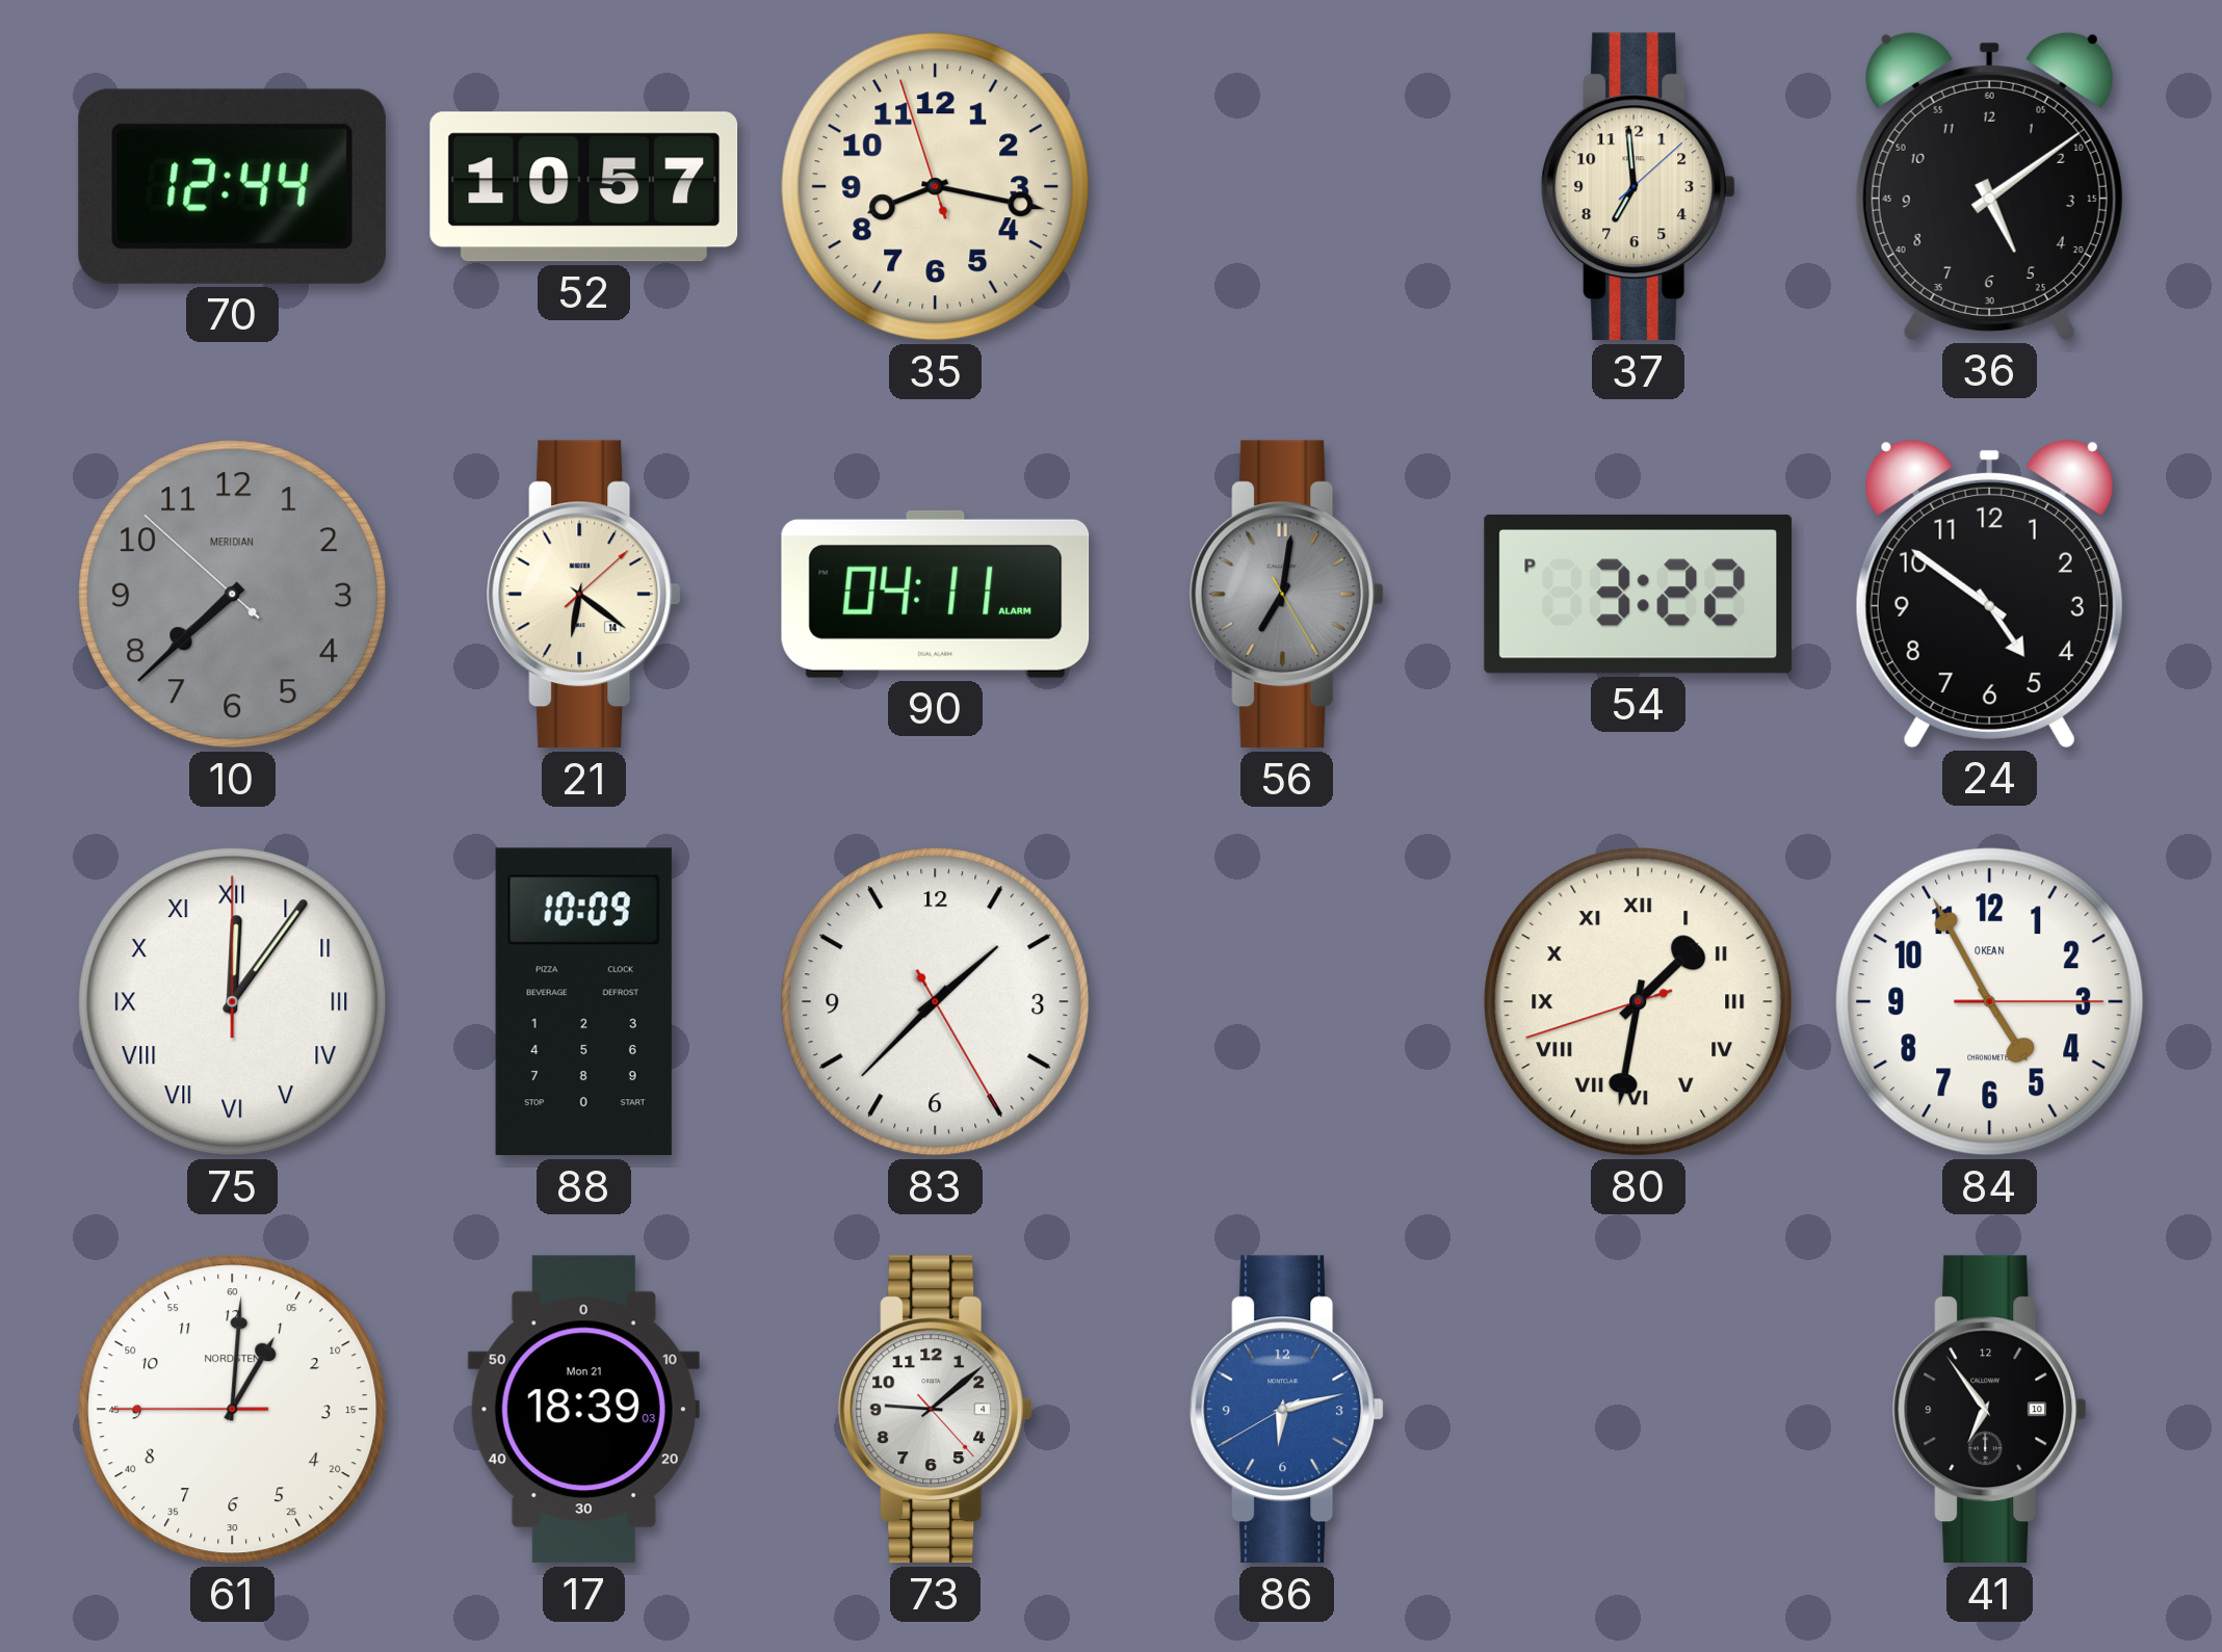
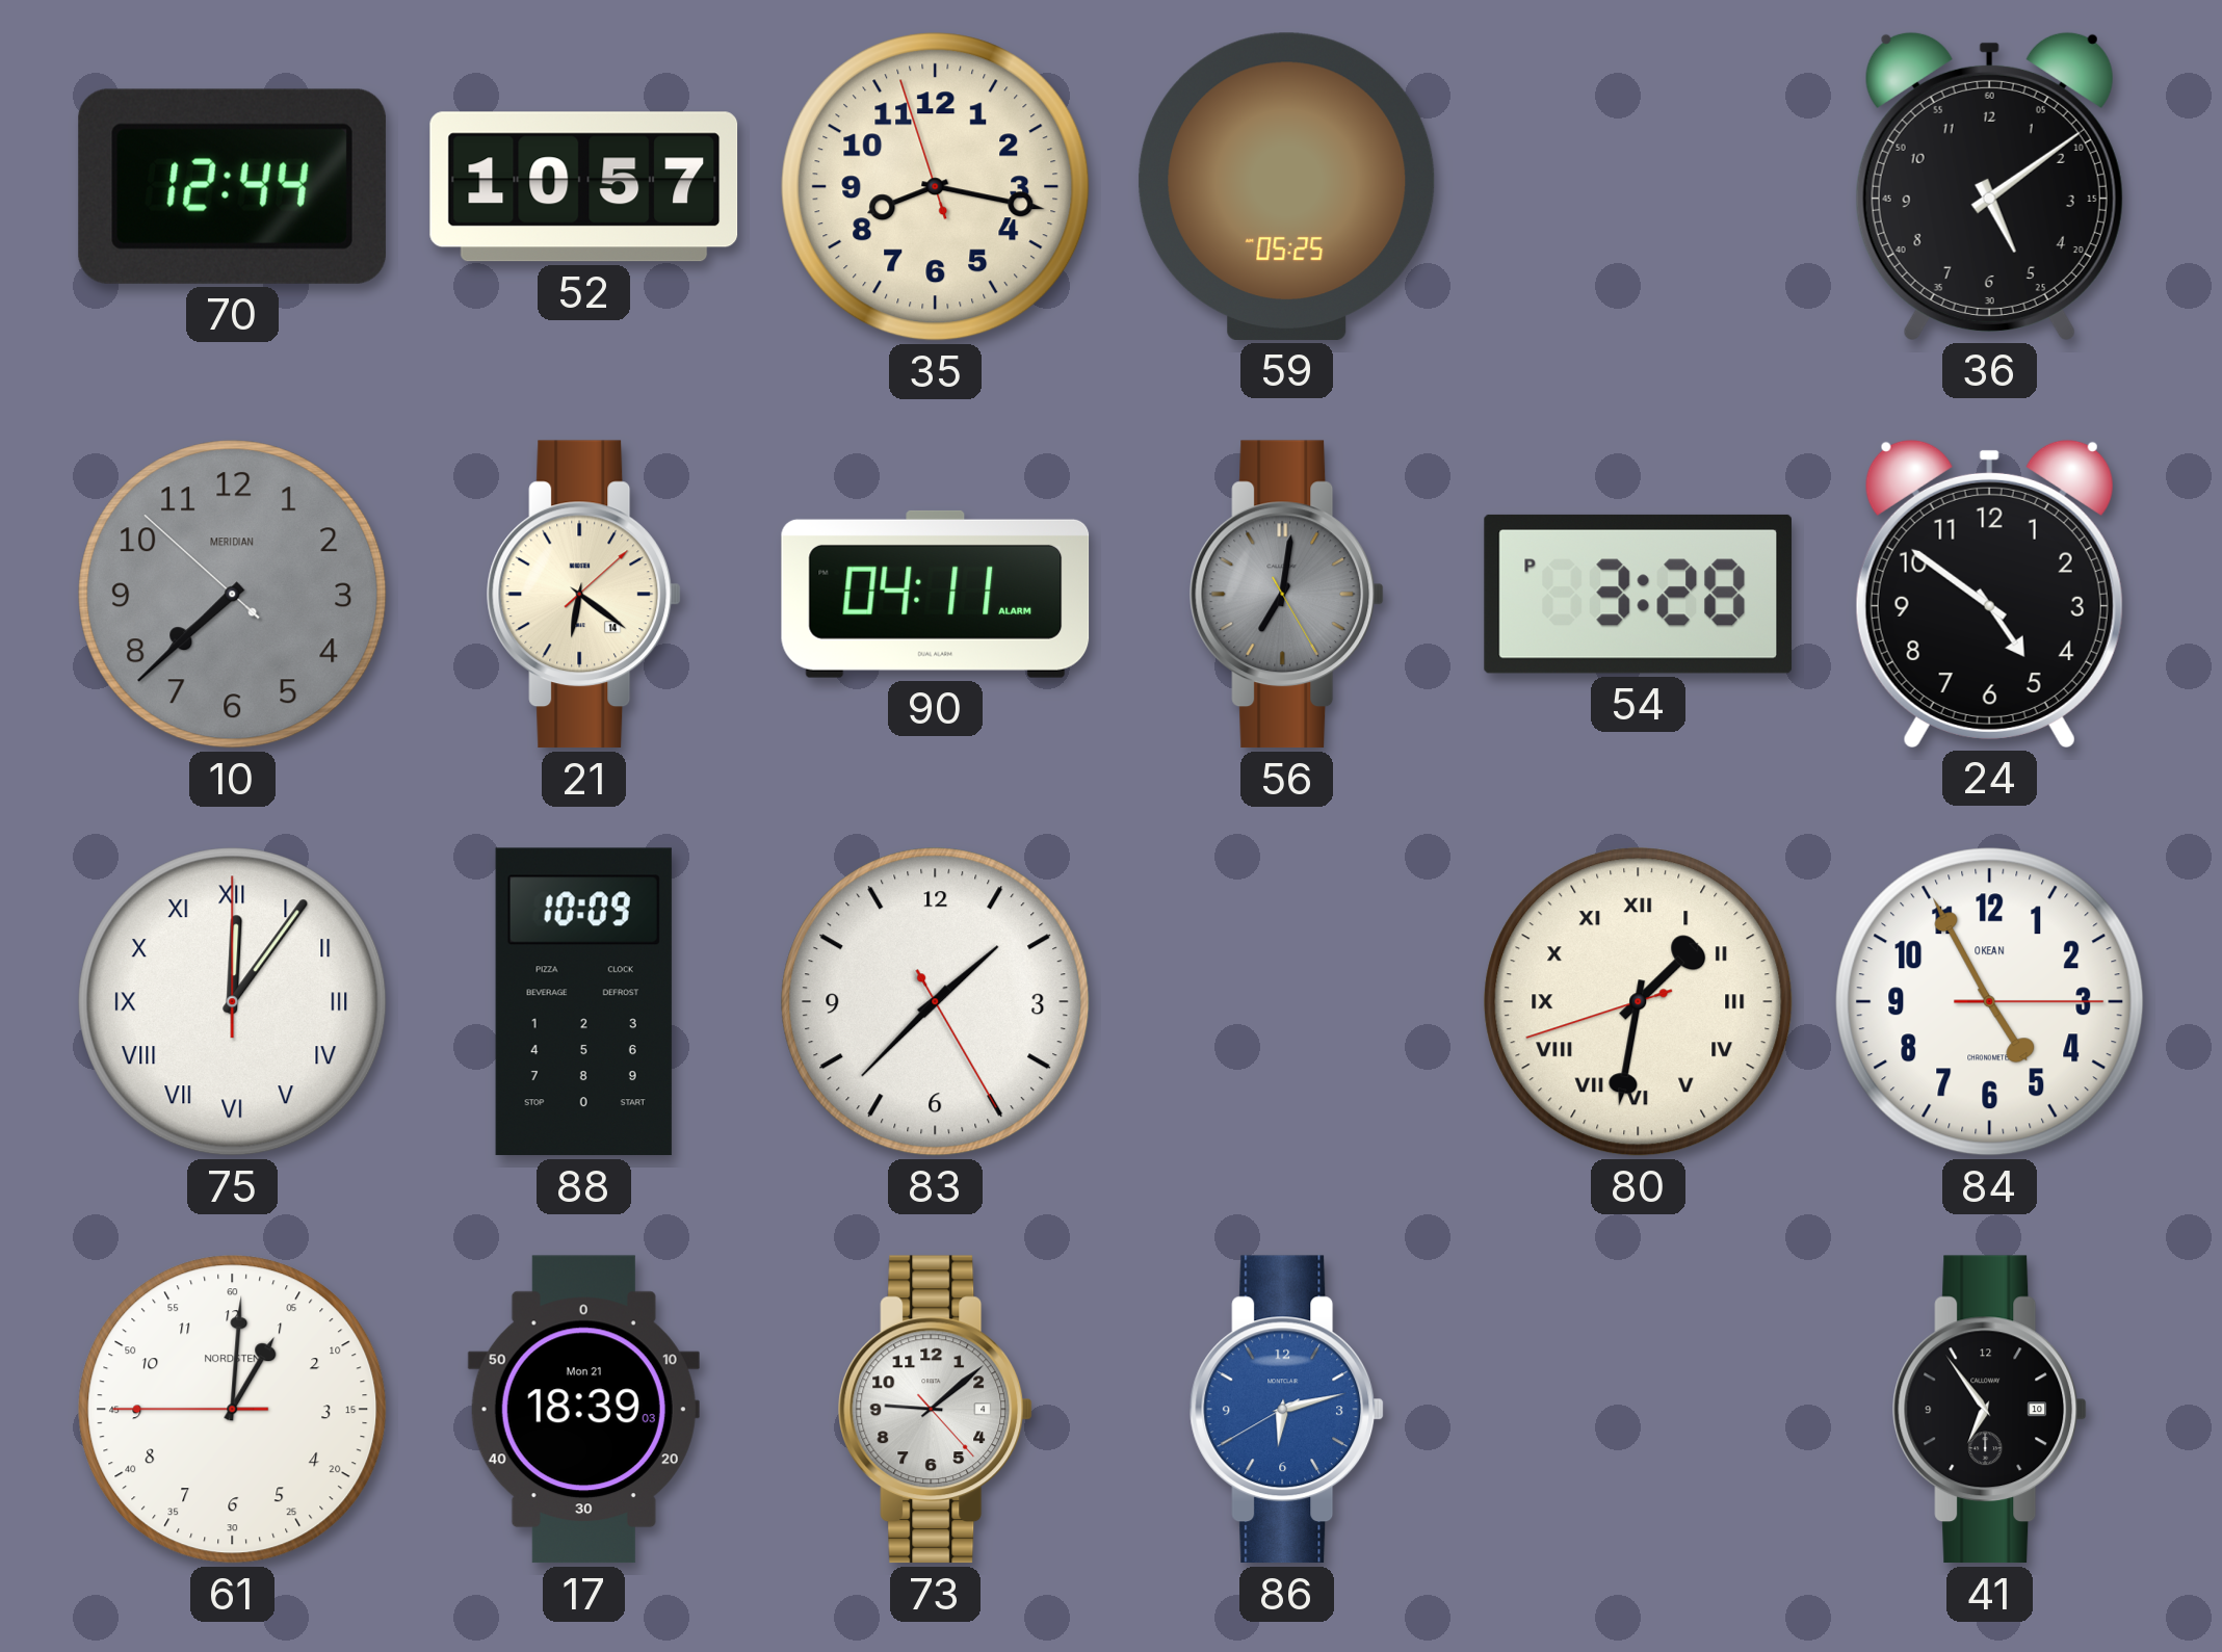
59: none -> 05:25 (1287, 186)
37: 6:59 -> none (1639, 187)
54: 3:22 -> 3:28 (1638, 594)
